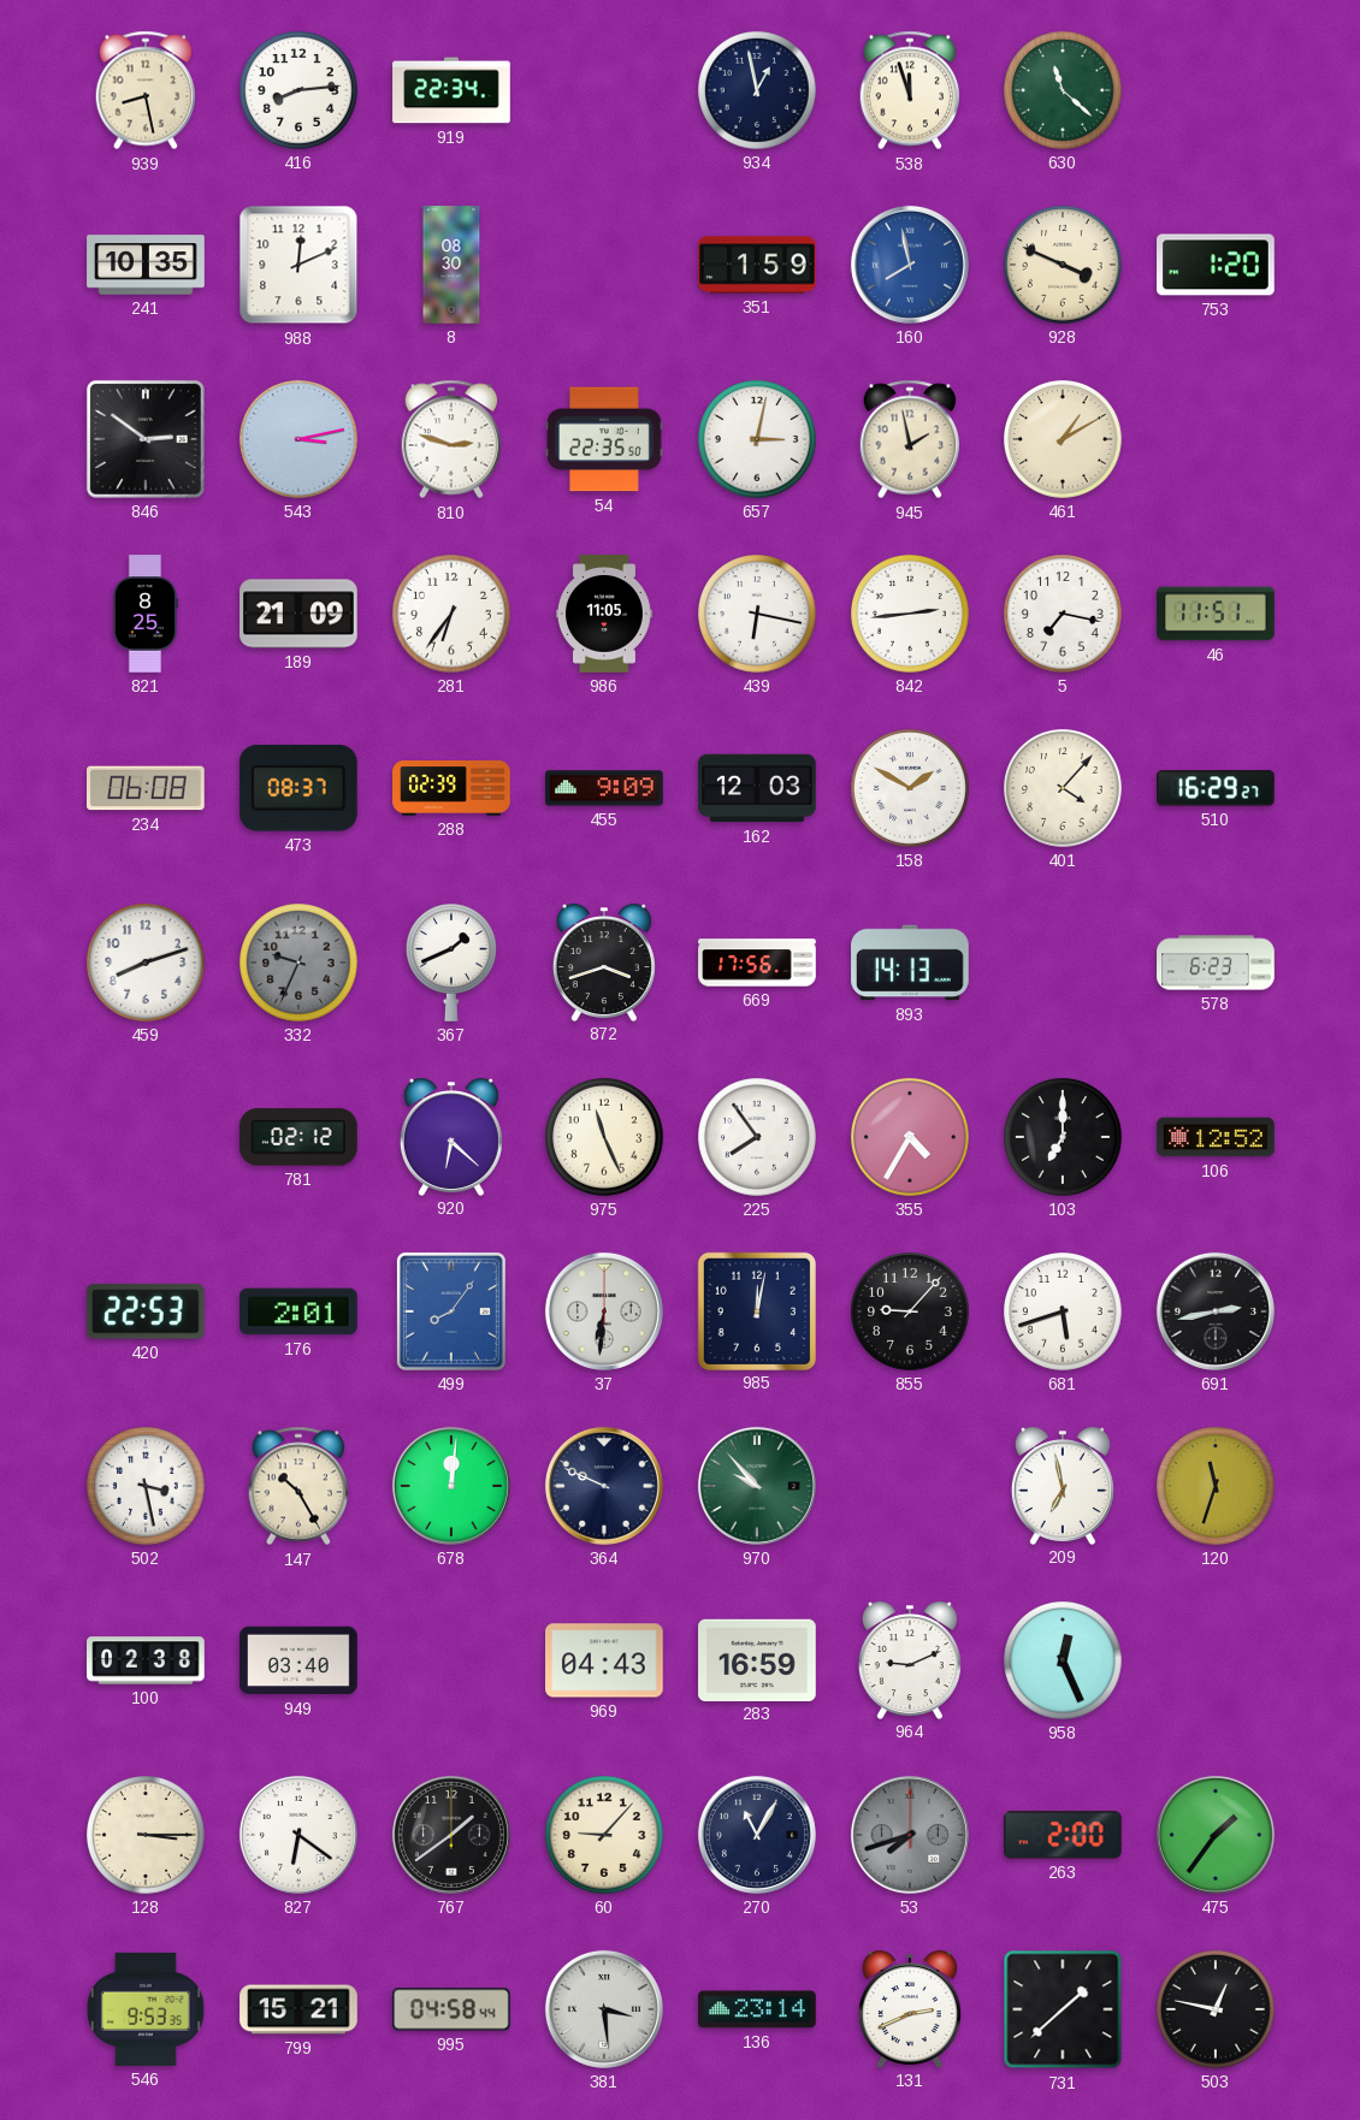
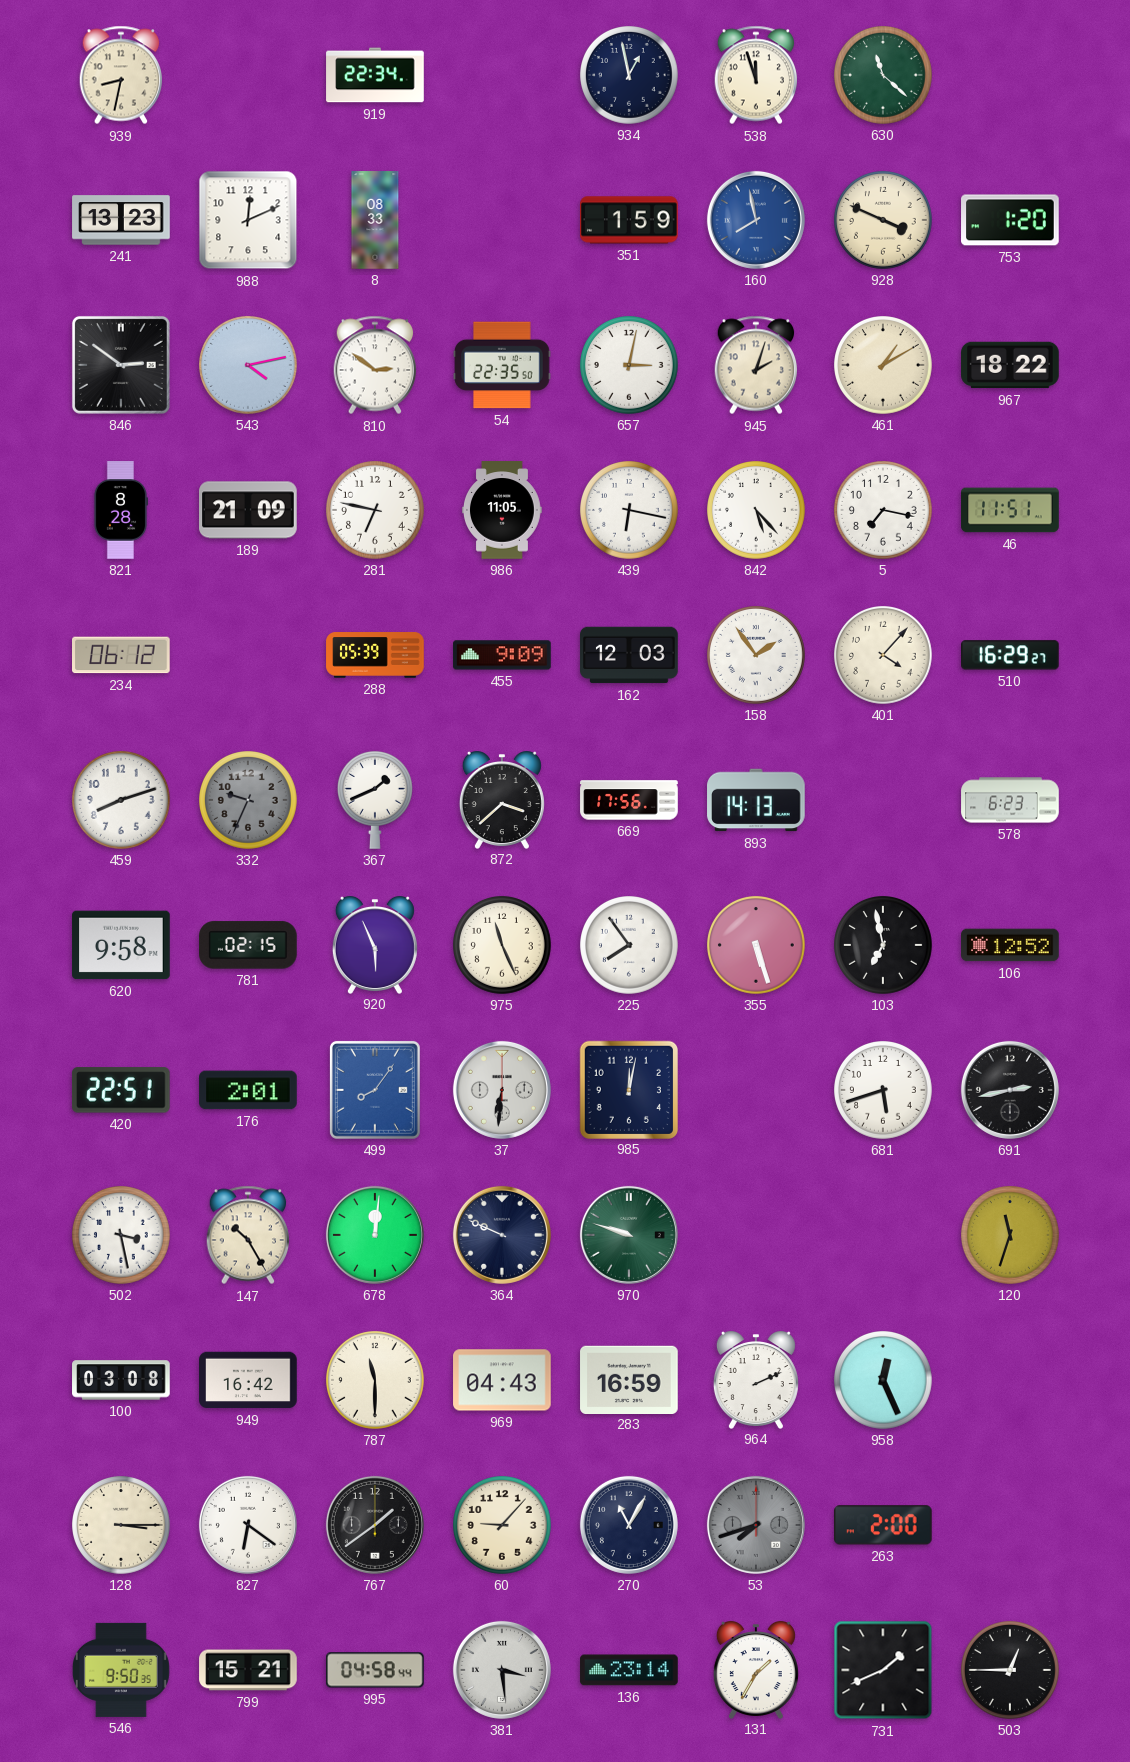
939: 8:28 -> 8:32 (121, 75)
416: 8:14 -> none (300, 91)
241: 10:35 -> 13:23 (121, 220)
8: 08:30 -> 08:33 (375, 220)
543: 3:13 -> 4:13 (249, 366)
810: 2:48 -> 2:51 (375, 365)
945: 1:58 -> 2:03 (756, 365)
967: none -> 18:22 (1010, 365)
821: 8:25 -> 8:28 (121, 510)
281: 6:36 -> 6:47 (376, 511)
842: 2:44 -> 5:23 (757, 511)
234: 06:08 -> 06:12 (122, 655)
473: 08:37 -> none (298, 789)
288: 02:39 -> 05:39 (375, 655)
158: 1:50 -> 1:54 (757, 656)
872: 3:42 -> 3:38 (502, 800)
620: none -> 9:58 (121, 945)
781: 02:12 -> 02:15 (249, 945)
920: 6:22 -> 5:56 (375, 945)
355: 4:35 -> 5:27 (757, 946)
103: 7:00 -> 6:58 (884, 946)
420: 22:53 -> 22:51 (121, 1090)
855: 9:07 -> none (911, 1313)
970: 9:53 -> 9:48 (629, 1235)
209: 6:58 -> none (1063, 1486)
100: 02:38 -> 03:08 (121, 1380)
949: 03:40 -> 16:42 (248, 1380)
787: none -> 11:30 (376, 1381)
964: 9:11 -> 2:11 (756, 1380)
475: 1:36 -> none (1216, 1835)
546: 9:53 -> 9:50 (121, 1670)
131: 2:41 -> 1:35 (756, 1670)
731: 1:38 -> 1:41 (883, 1670)
503: 12:47 -> 12:45 (1011, 1671)
